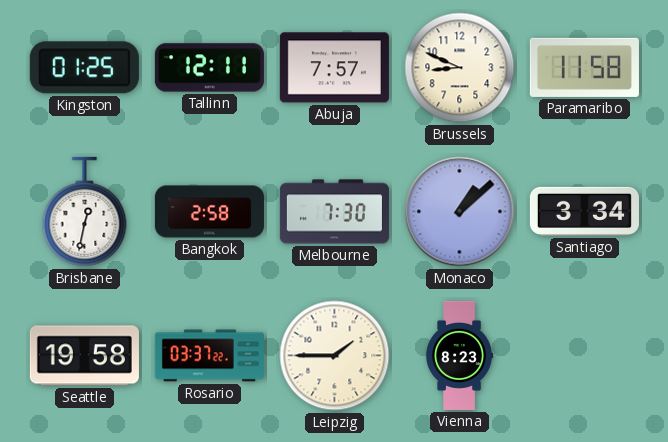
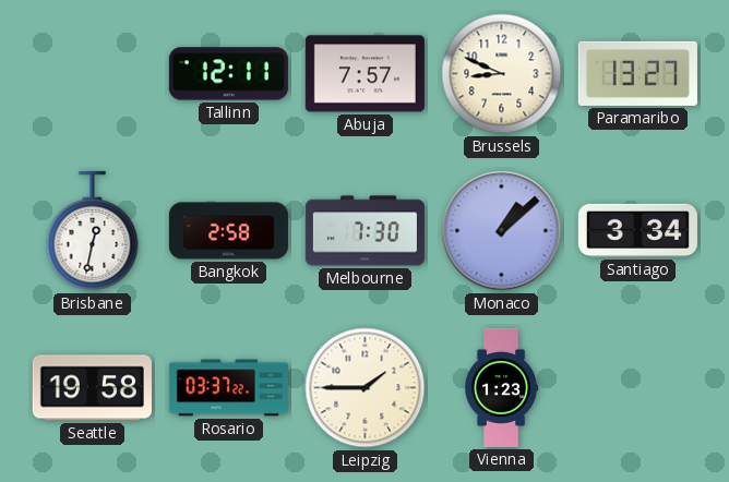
Kingston: 01:25 -> none (84, 68)
Paramaribo: 11:58 -> 13:27 (637, 73)
Vienna: 8:23 -> 1:23 (502, 387)
